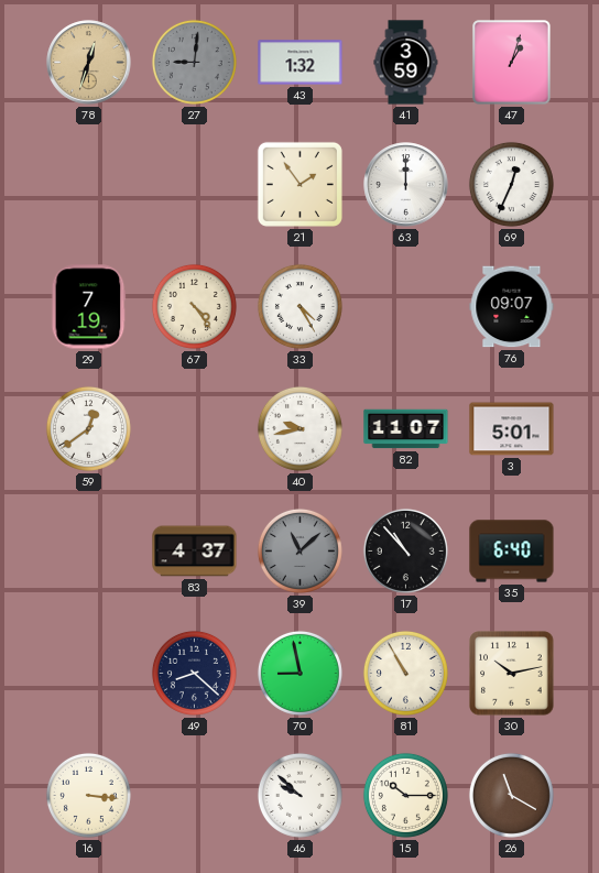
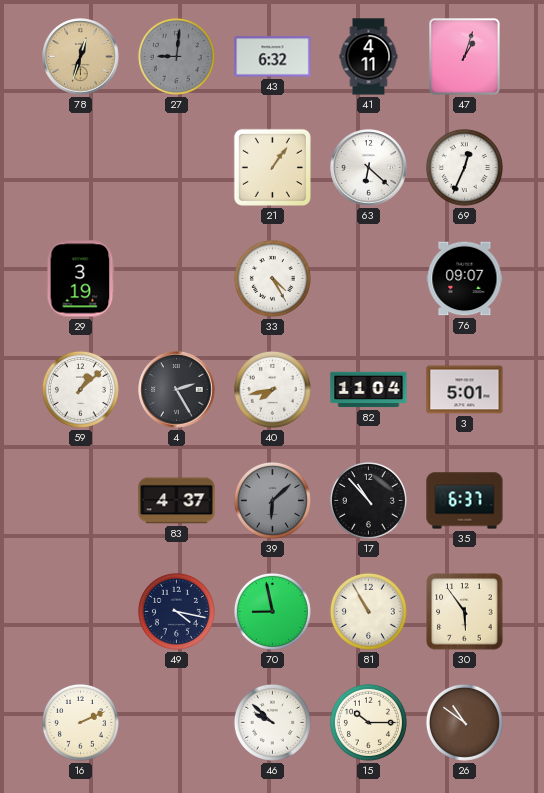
43: 1:32 -> 6:32 (273, 57)
41: 3:59 -> 4:11 (369, 57)
21: 1:54 -> 1:06 (272, 167)
63: 12:00 -> 6:22 (369, 168)
29: 7:19 -> 3:19 (81, 279)
67: 4:24 -> none (194, 306)
59: 12:39 -> 1:08 (80, 389)
4: none -> 2:25 (177, 390)
40: 9:43 -> 7:43 (272, 389)
82: 11:07 -> 11:04 (369, 390)
39: 11:08 -> 6:08 (272, 500)
35: 6:40 -> 6:37 (465, 501)
49: 8:22 -> 4:17 (176, 611)
30: 10:13 -> 5:54 (465, 612)
16: 3:16 -> 2:11 (80, 722)
26: 11:20 -> 10:51 (464, 722)
